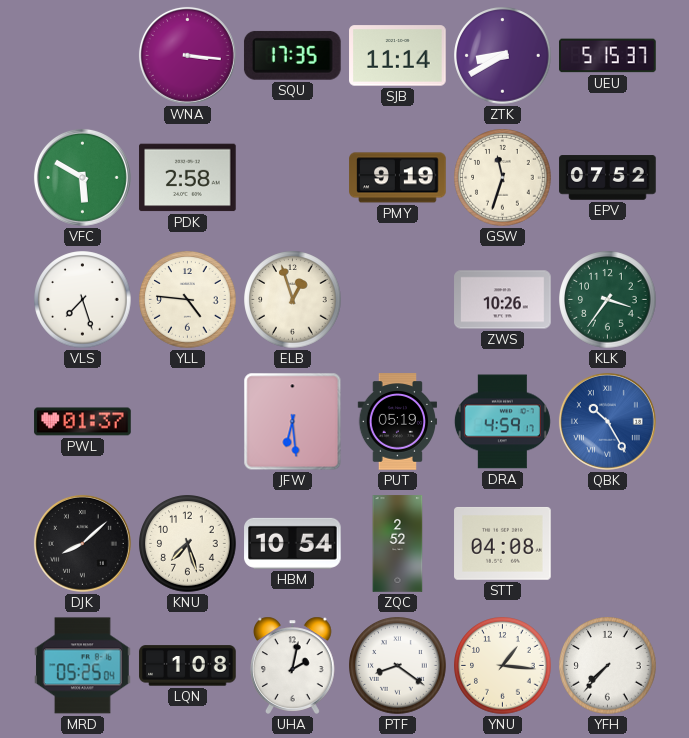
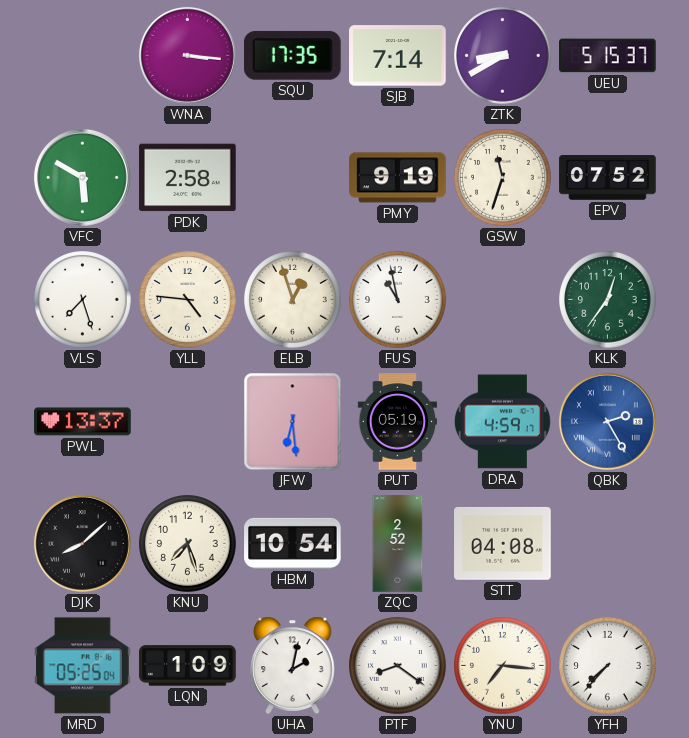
SJB: 11:14 -> 7:14 (398, 56)
FUS: none -> 10:58 (398, 300)
ZWS: 10:26 -> none (503, 300)
KLK: 3:36 -> 12:36 (608, 300)
PWL: 01:37 -> 13:37 (83, 422)
QBK: 10:25 -> 2:25 (607, 421)
LQN: 1:08 -> 1:09 (188, 666)
YNU: 1:16 -> 7:16 (503, 666)
